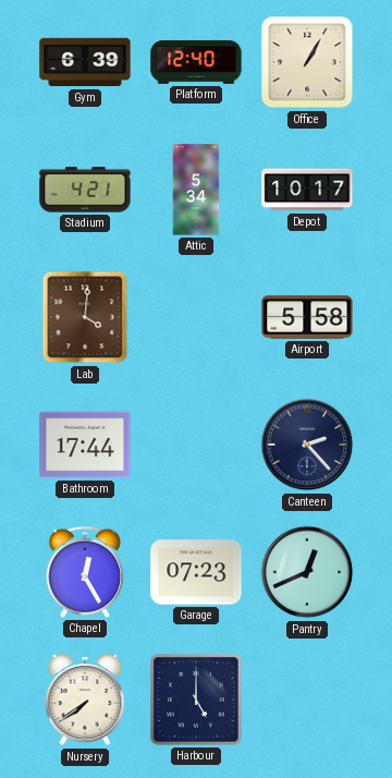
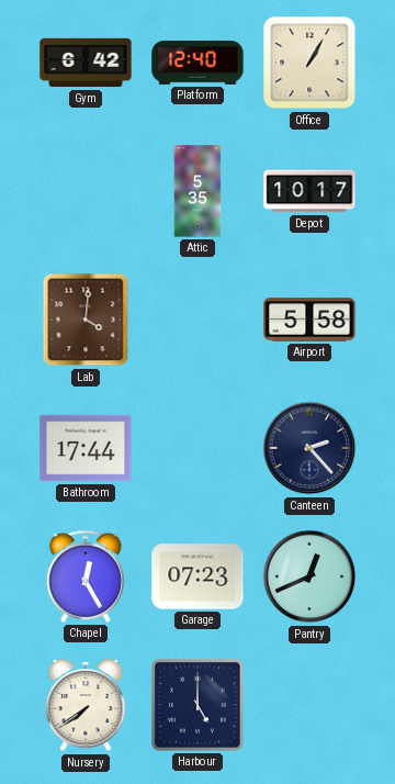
Gym: 6:39 -> 6:42 (86, 63)
Stadium: 4:21 -> none (85, 190)
Attic: 5:34 -> 5:35 (198, 191)
